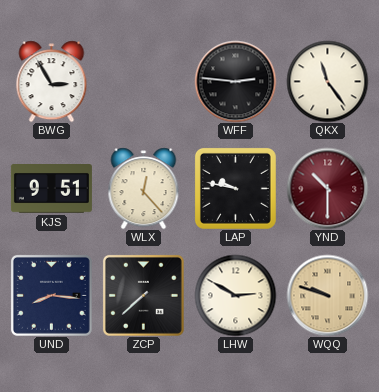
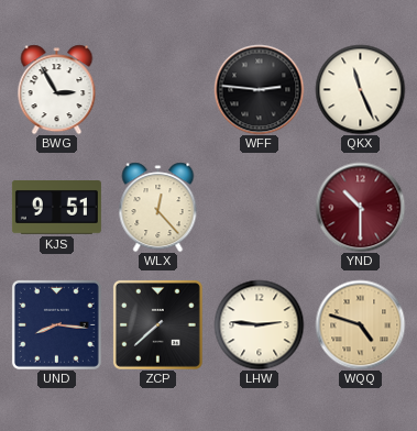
QKX: 11:24 -> 11:26 (360, 89)
LAP: 9:47 -> none (235, 188)
LHW: 2:50 -> 2:46 (259, 324)
WQQ: 9:48 -> 4:48 (360, 324)
